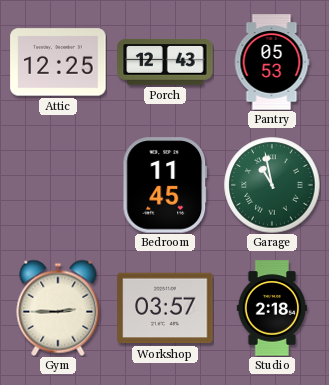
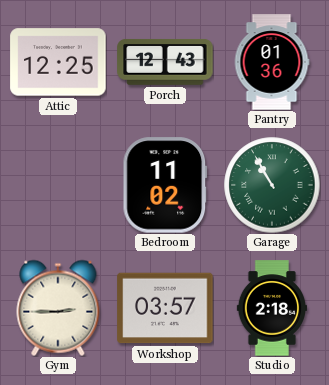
Pantry: 05:53 -> 01:36 (272, 62)
Bedroom: 11:45 -> 11:02 (165, 185)
Garage: 10:58 -> 10:55 (272, 185)
